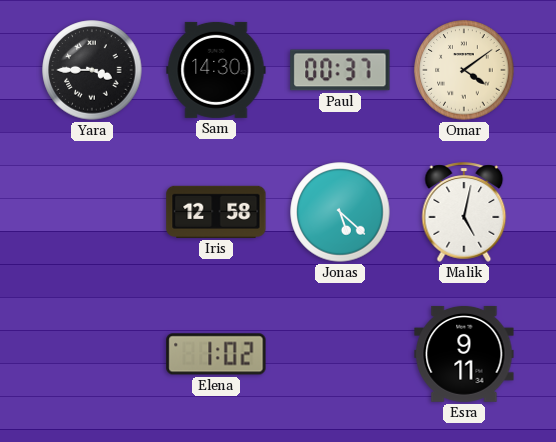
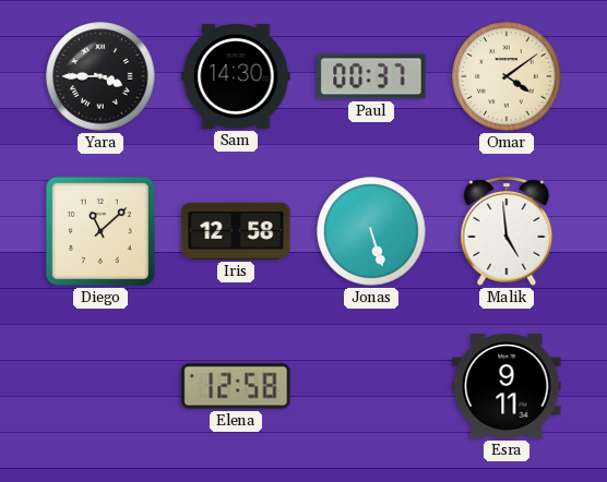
Diego: none -> 11:08 (100, 231)
Jonas: 5:22 -> 5:27 (371, 231)
Malik: 5:02 -> 4:59 (507, 231)
Elena: 1:02 -> 12:58 (236, 386)
